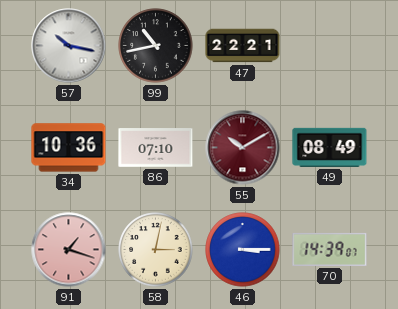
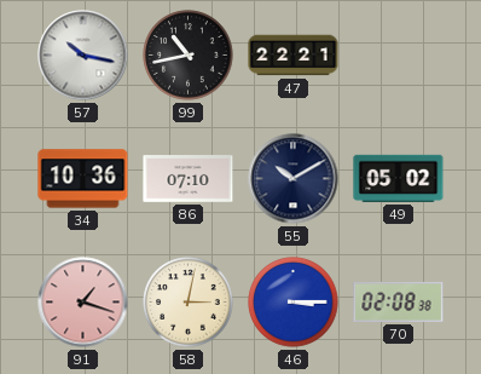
55 dial: burgundy -> navy (294, 179)
49: 08:49 -> 05:02 (399, 178)
70: 14:39 -> 02:08 (399, 301)
